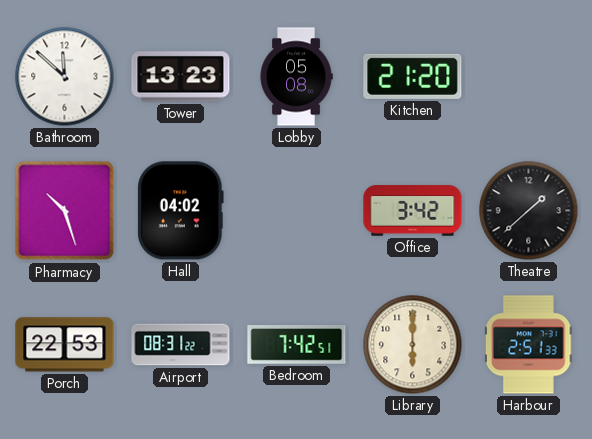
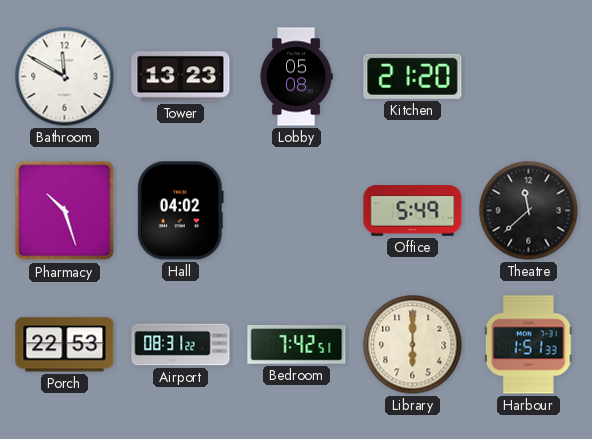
Bathroom: 11:52 -> 11:50 (65, 77)
Office: 3:42 -> 5:49 (413, 211)
Theatre: 1:38 -> 11:38 (529, 211)
Harbour: 2:51 -> 1:51 (528, 345)
